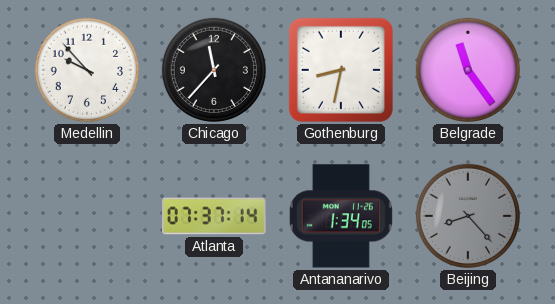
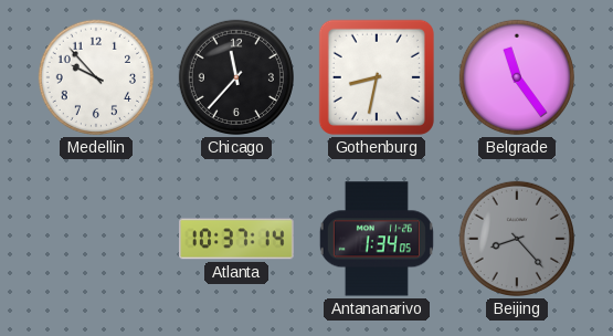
Atlanta: 07:37 -> 10:37 (236, 239)
